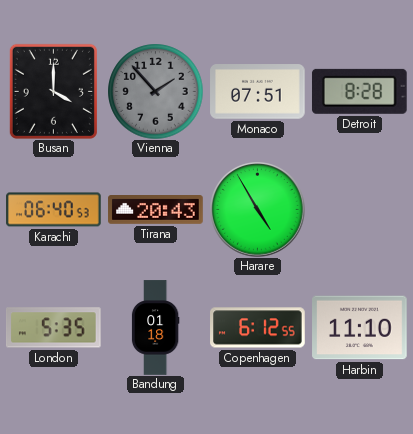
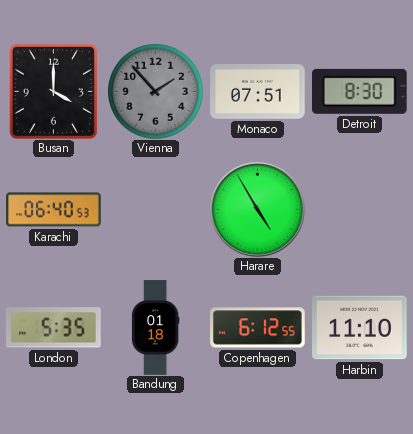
Detroit: 8:28 -> 8:30 (359, 91)
Tirana: 20:43 -> none (156, 210)
